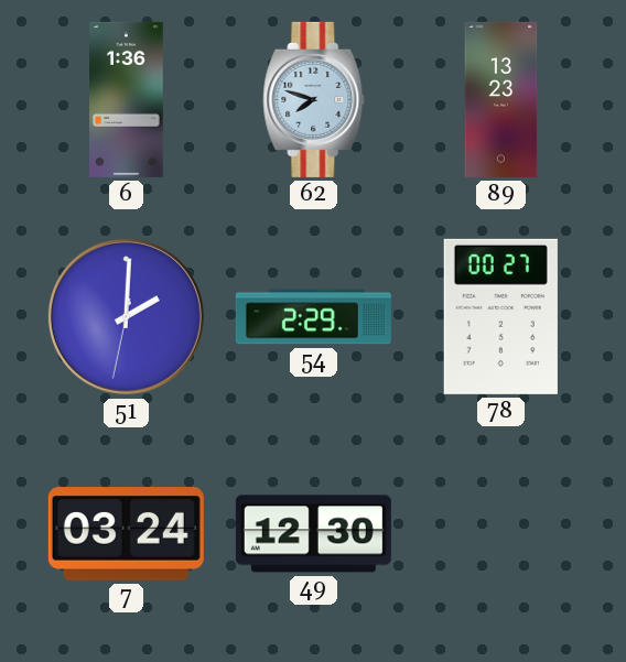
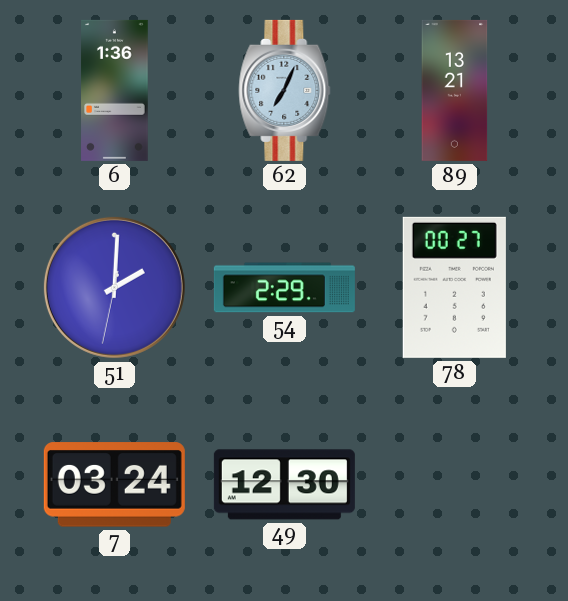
62: 7:48 -> 7:04 (285, 90)
89: 13:23 -> 13:21 (455, 90)
